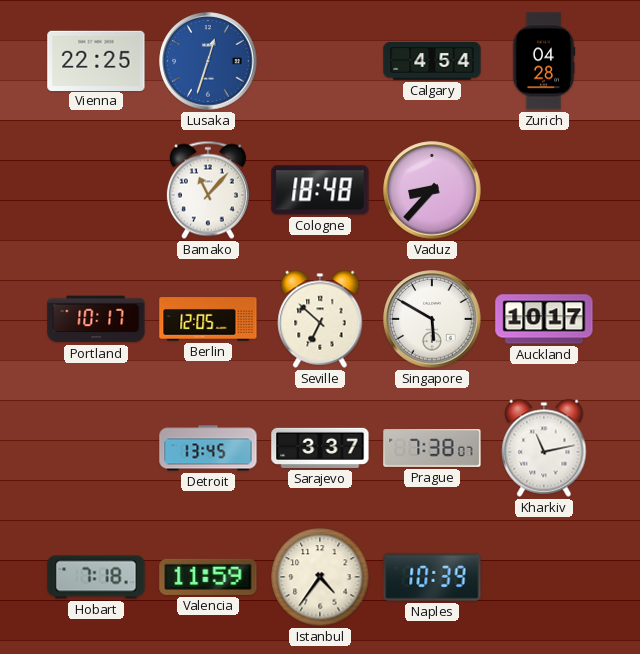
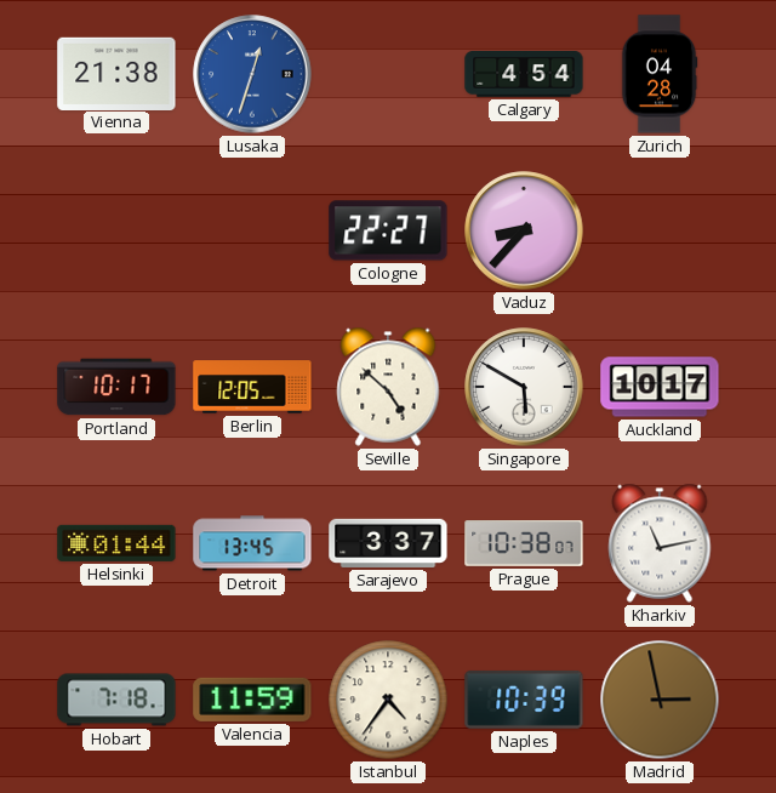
Vienna: 22:25 -> 21:38 (116, 73)
Bamako: 11:07 -> none (208, 190)
Cologne: 18:48 -> 22:27 (388, 230)
Seville: 6:52 -> 4:52 (388, 387)
Helsinki: none -> 01:44 (116, 543)
Prague: 7:38 -> 10:38 (524, 544)
Madrid: none -> 2:58 (660, 700)
